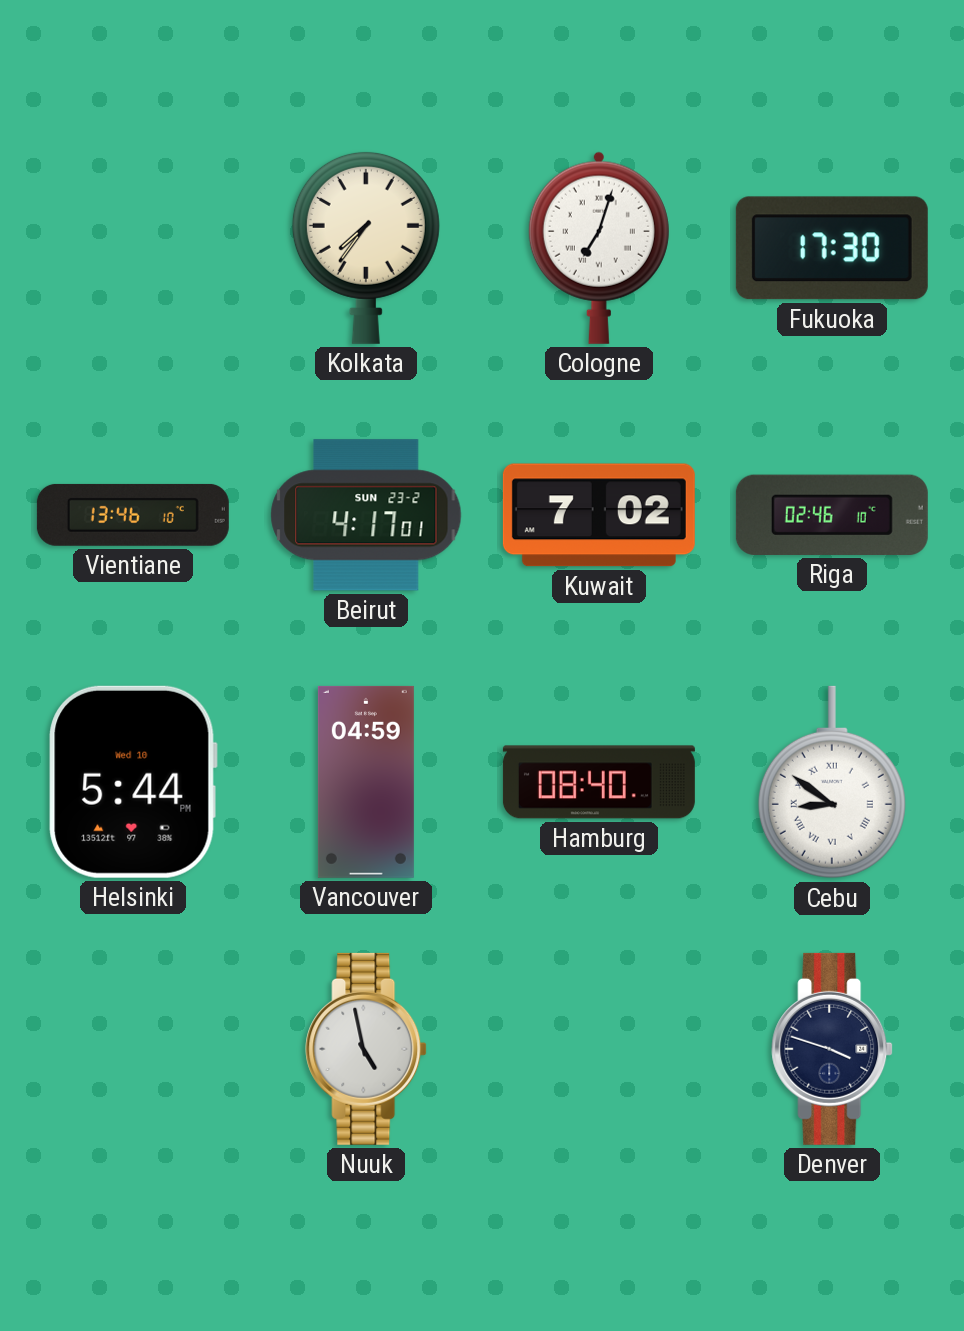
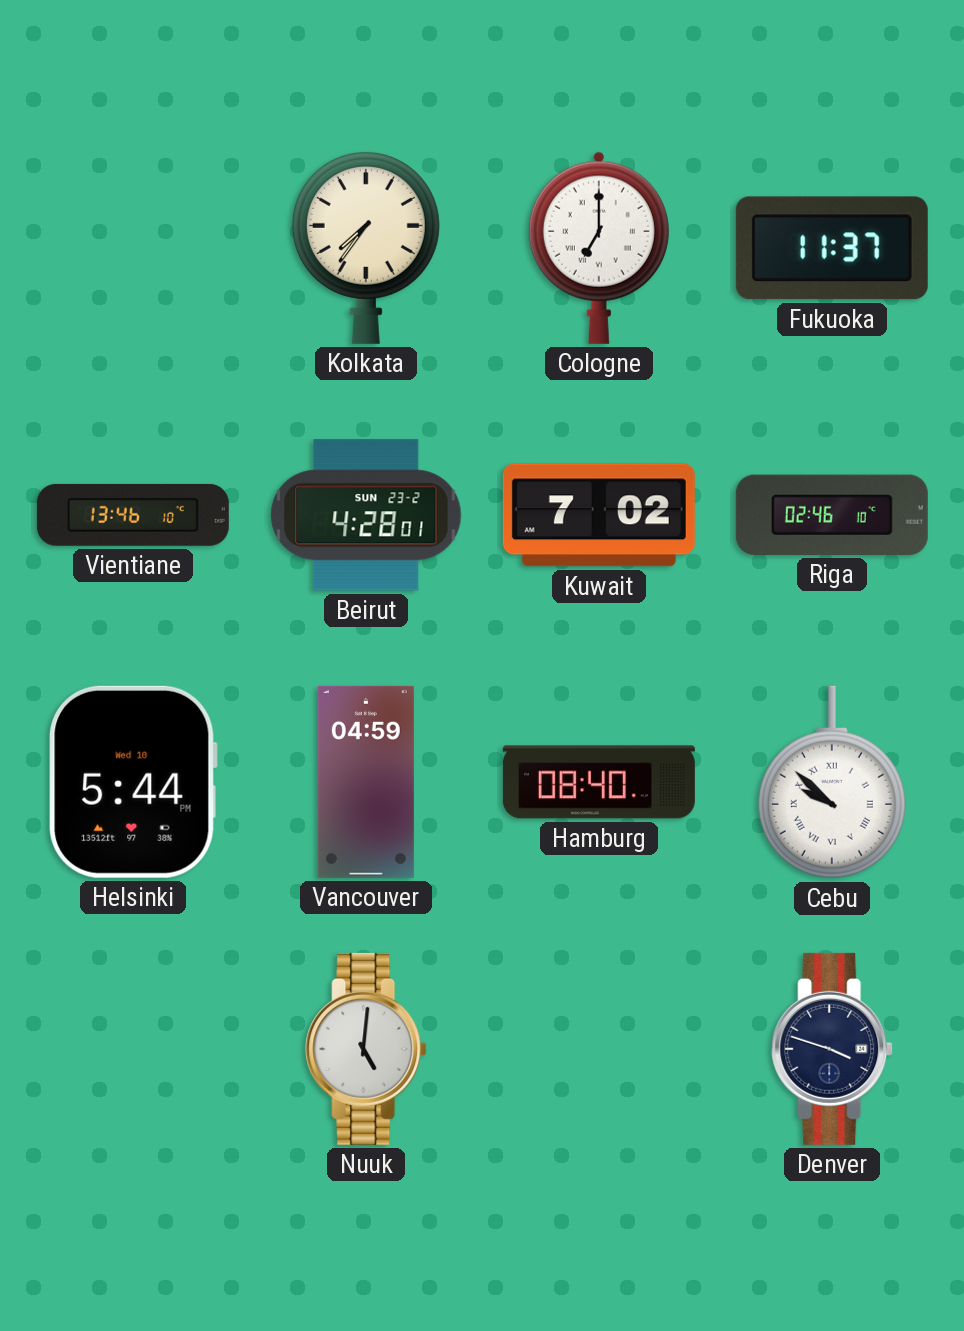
Cologne: 7:03 -> 7:00 (599, 248)
Fukuoka: 17:30 -> 11:37 (832, 248)
Beirut: 4:17 -> 4:28 (366, 515)
Cebu: 8:51 -> 9:52 (832, 782)
Nuuk: 4:58 -> 5:01 (366, 1049)
